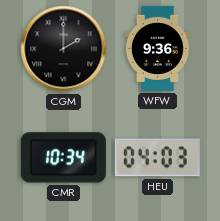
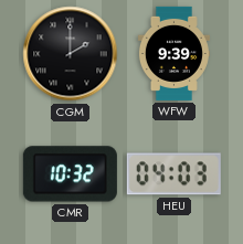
WFW: 9:36 -> 9:39 (173, 53)
CMR: 10:34 -> 10:32 (70, 174)
